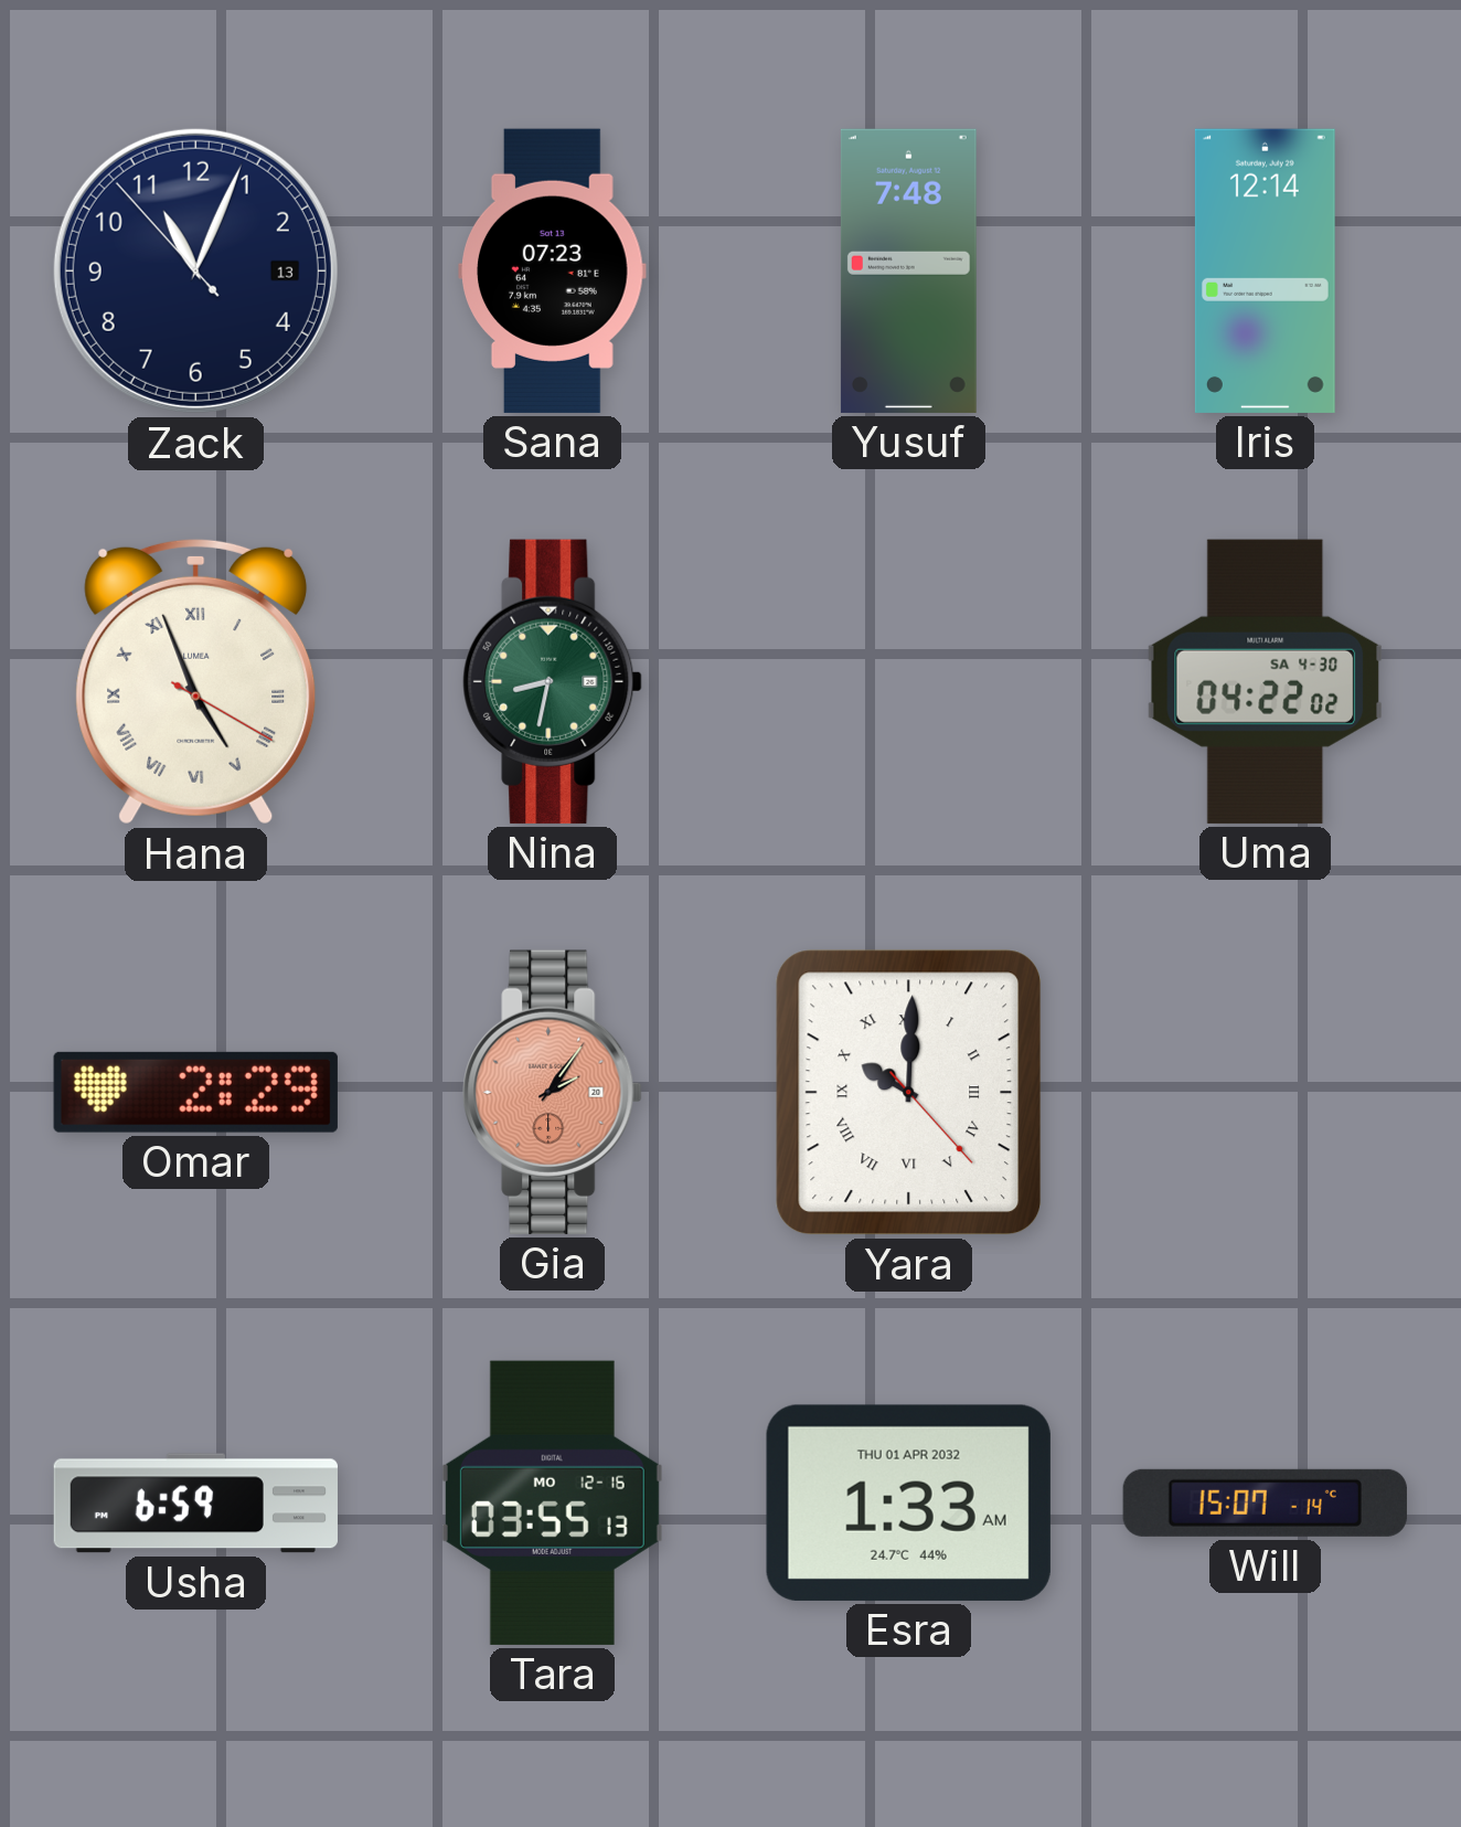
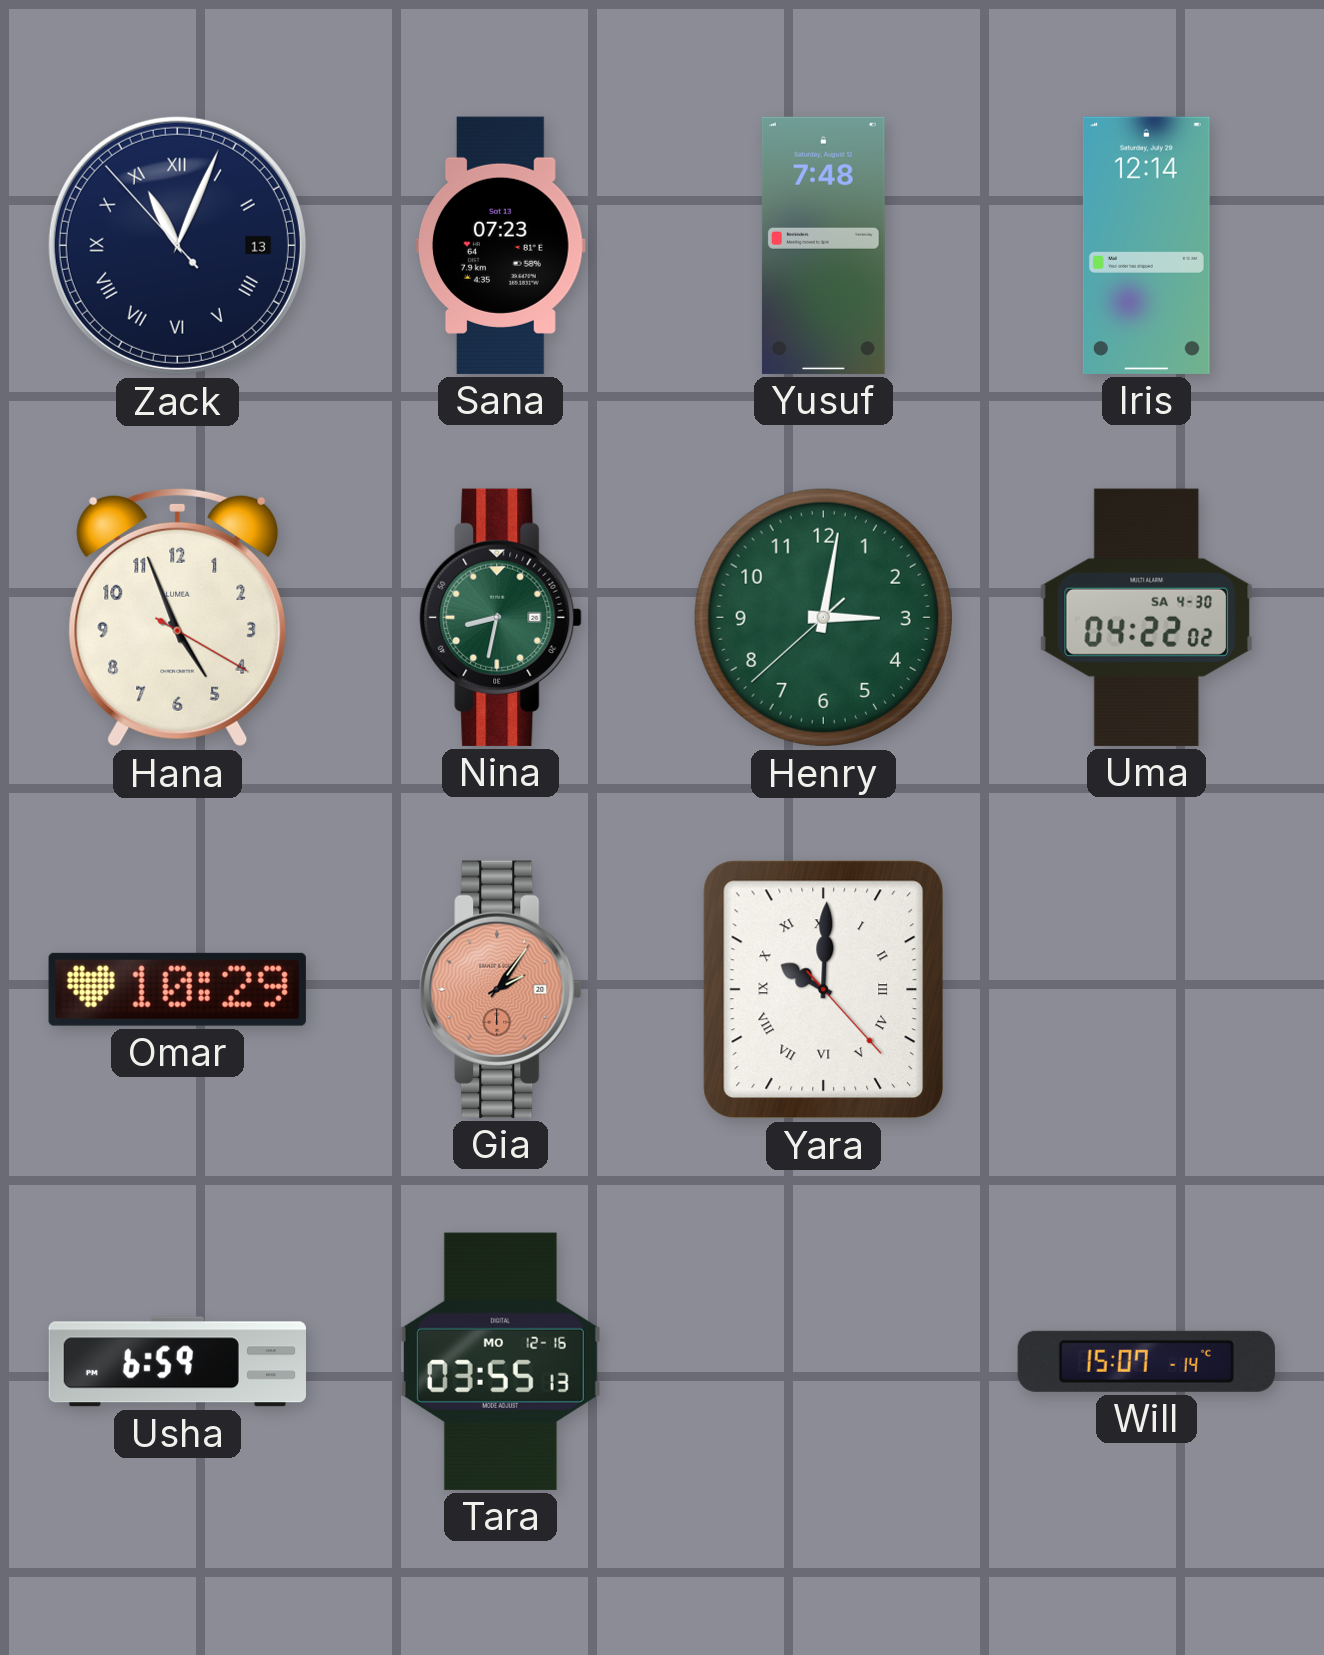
Zack numerals: Arabic -> Roman (177, 245)
Hana numerals: Roman -> Arabic (178, 617)
Henry: none -> 3:01 (823, 617)
Omar: 2:29 -> 10:29 (177, 989)
Esra: 1:33 -> none (908, 1502)
